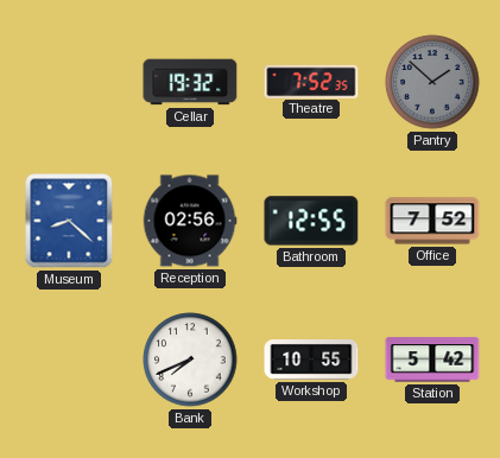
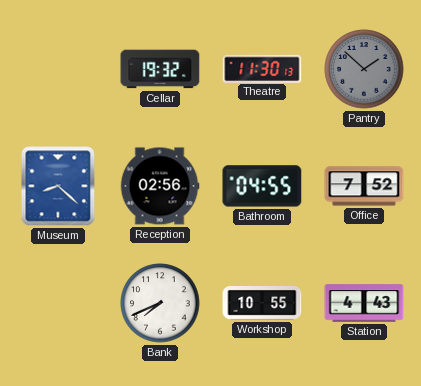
Theatre: 7:52 -> 11:30 (262, 68)
Bathroom: 12:55 -> 04:55 (262, 186)
Station: 5:42 -> 4:43 (364, 303)
